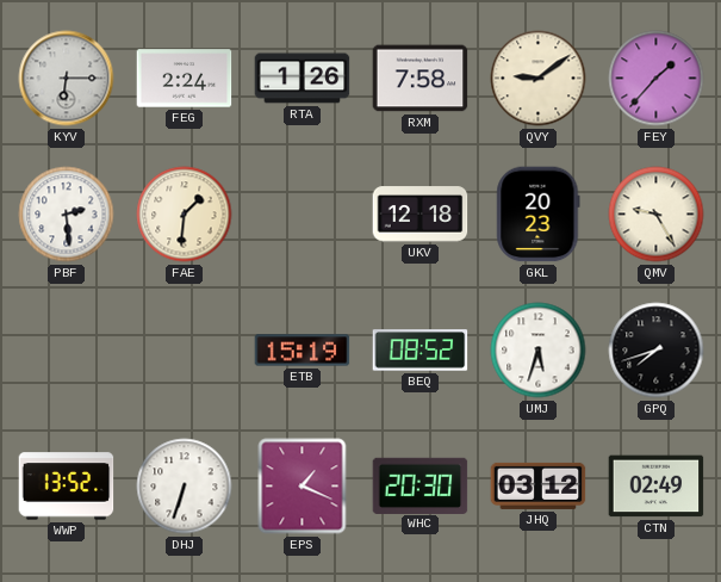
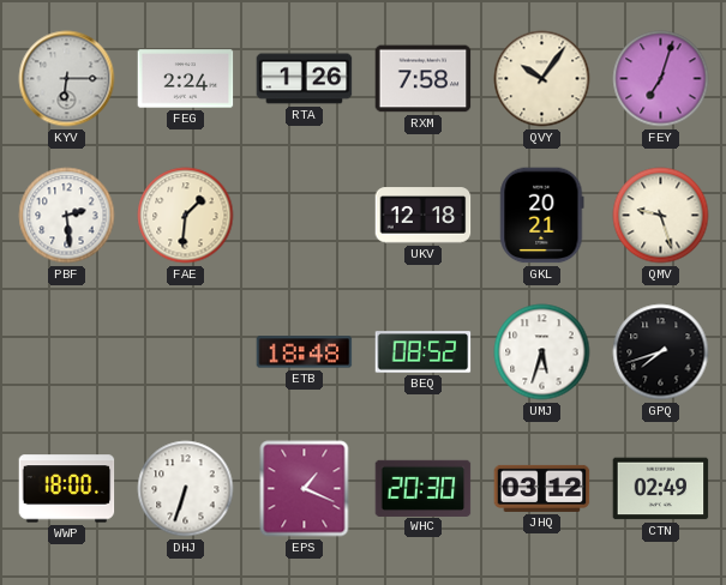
QVY: 9:09 -> 10:06 (542, 79)
FEY: 1:37 -> 7:03 (661, 79)
GKL: 20:23 -> 20:21 (542, 216)
QMV: 9:25 -> 9:27 (661, 216)
ETB: 15:19 -> 18:48 (305, 352)
WWP: 13:52 -> 18:00 (67, 489)
